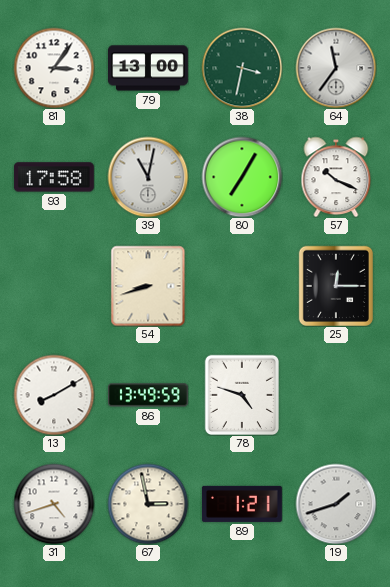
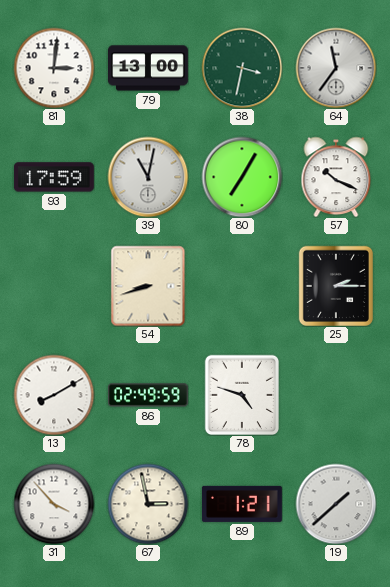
81: 3:06 -> 3:01 (54, 68)
93: 17:58 -> 17:59 (54, 177)
25: 12:15 -> 2:15 (336, 285)
86: 13:49 -> 02:49 (149, 395)
31: 4:42 -> 3:53 (54, 504)
19: 1:42 -> 1:38 (336, 504)
